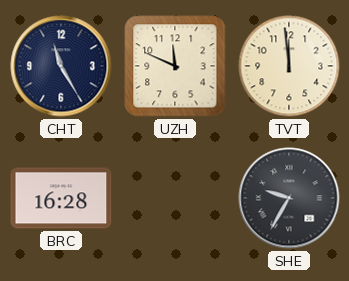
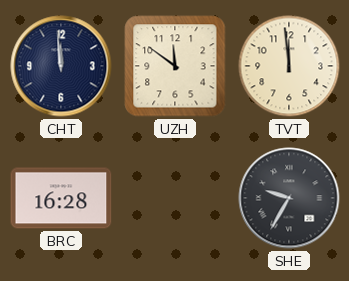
CHT: 11:25 -> 11:59 (61, 66)
UZH: 11:49 -> 11:51 (175, 66)
